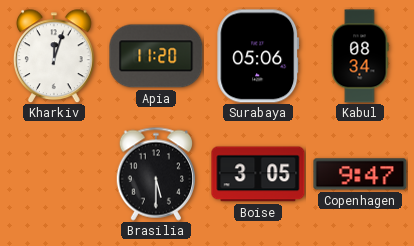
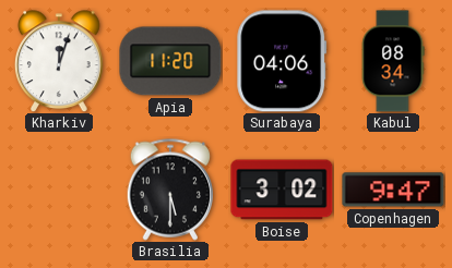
Surabaya: 05:06 -> 04:06 (282, 61)
Boise: 3:05 -> 3:02 (282, 190)
